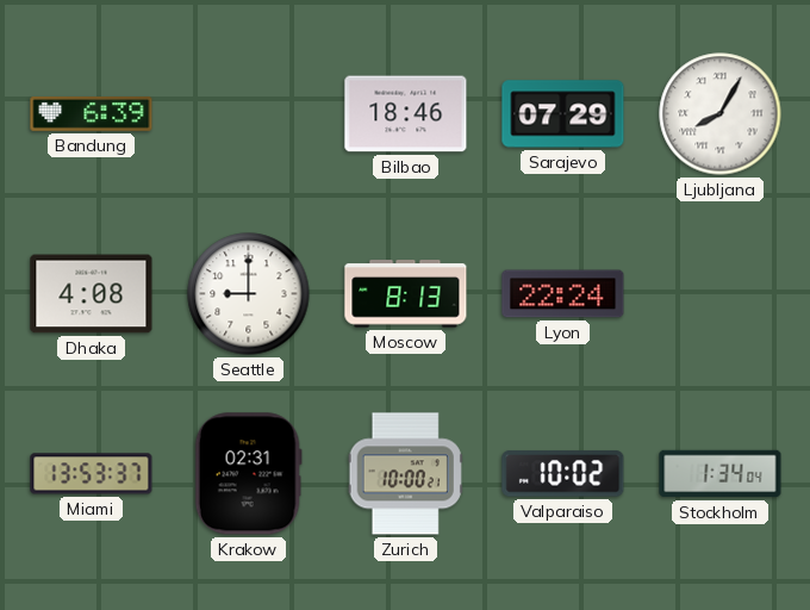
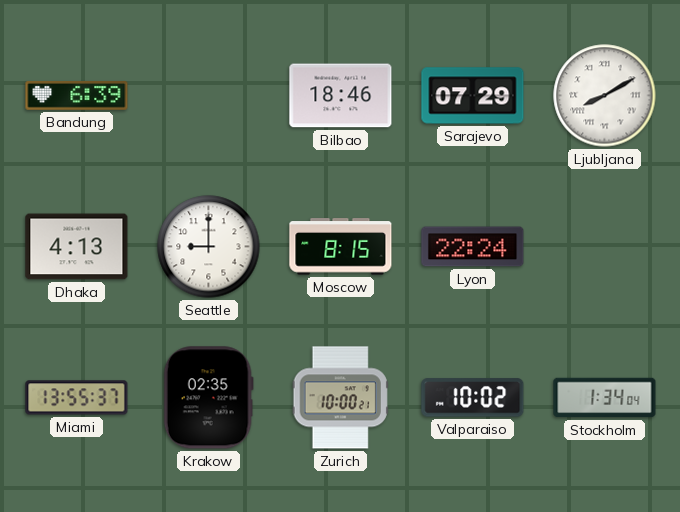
Ljubljana: 8:05 -> 8:10 (605, 96)
Dhaka: 4:08 -> 4:13 (77, 247)
Moscow: 8:13 -> 8:15 (341, 247)
Miami: 13:53 -> 13:55 (77, 398)
Krakow: 02:31 -> 02:35 (208, 398)
